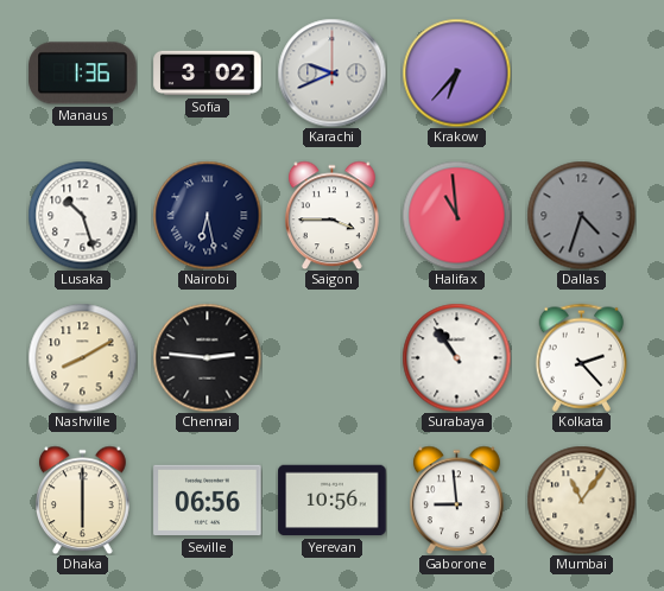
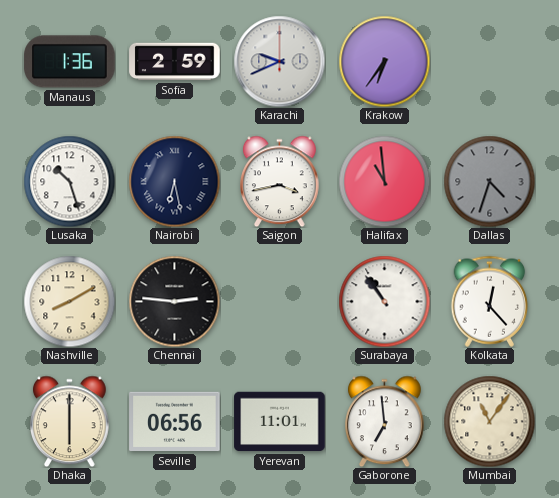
Sofia: 3:02 -> 2:59 (175, 62)
Krakow: 6:37 -> 6:36 (384, 61)
Saigon: 3:45 -> 3:43 (280, 181)
Kolkata: 2:23 -> 12:23 (490, 301)
Yerevan: 10:56 -> 11:01 (280, 422)
Gaborone: 8:59 -> 6:59 (385, 421)
